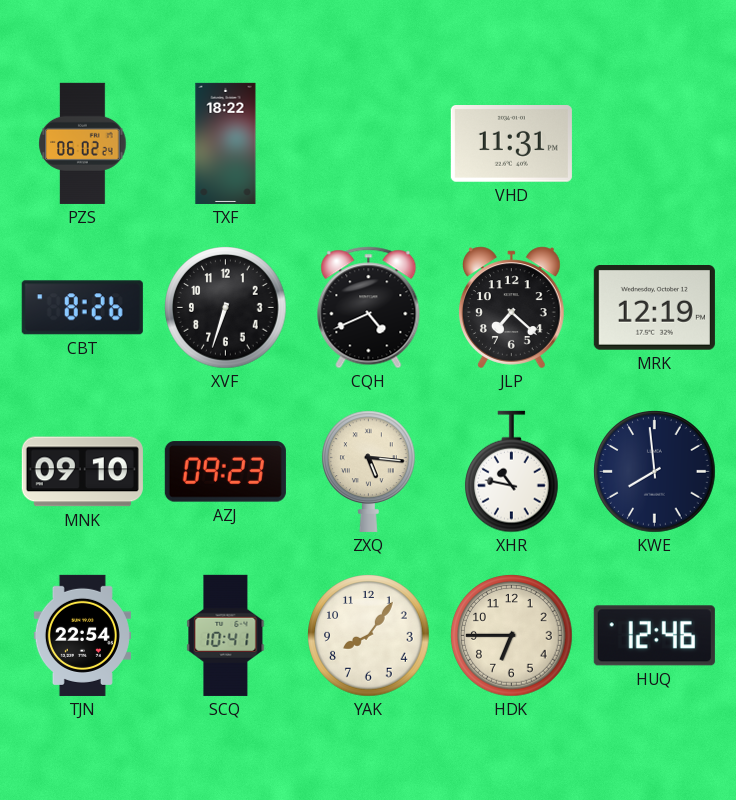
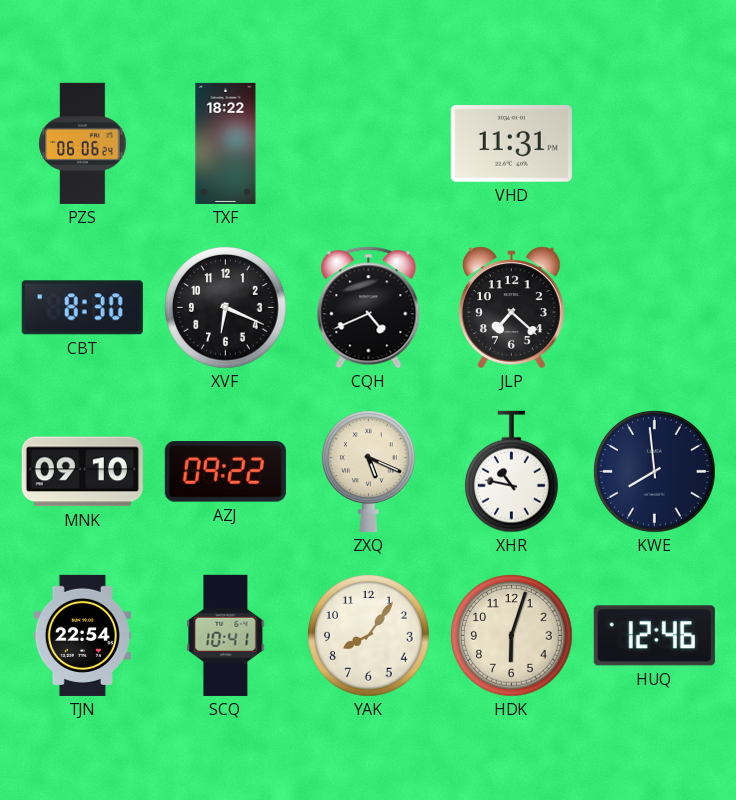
PZS: 06:02 -> 06:06 (83, 143)
CBT: 8:26 -> 8:30 (82, 308)
XVF: 6:33 -> 6:19 (226, 308)
MRK: 12:19 -> none (654, 308)
AZJ: 09:23 -> 09:22 (225, 472)
ZXQ: 5:16 -> 5:19 (369, 471)
HDK: 6:45 -> 6:03 (512, 636)
